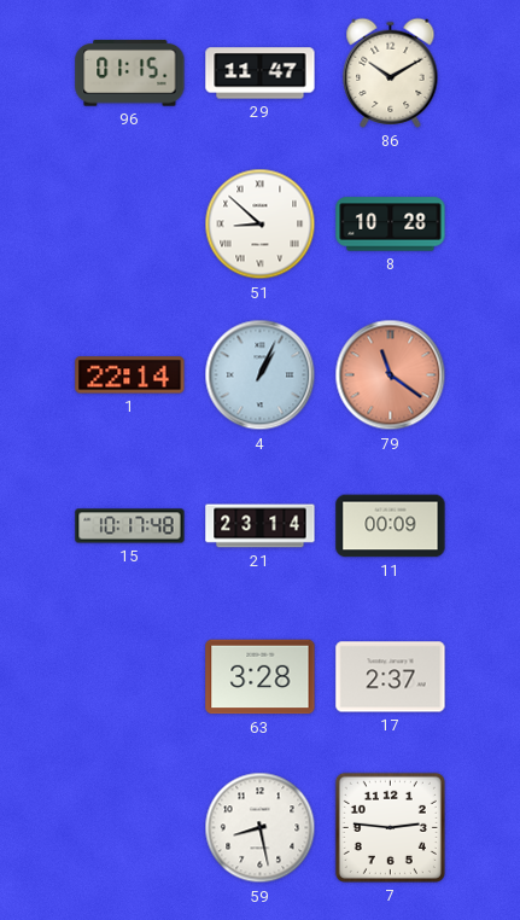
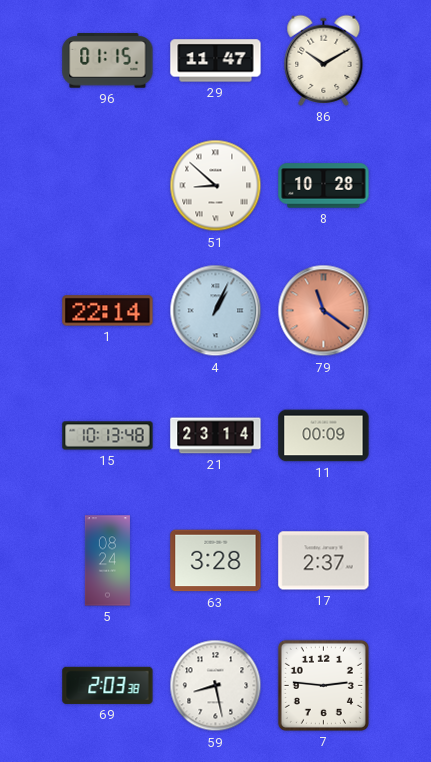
15: 10:17 -> 10:13 (108, 436)
5: none -> 08:24 (107, 561)
69: none -> 2:03 (108, 685)
